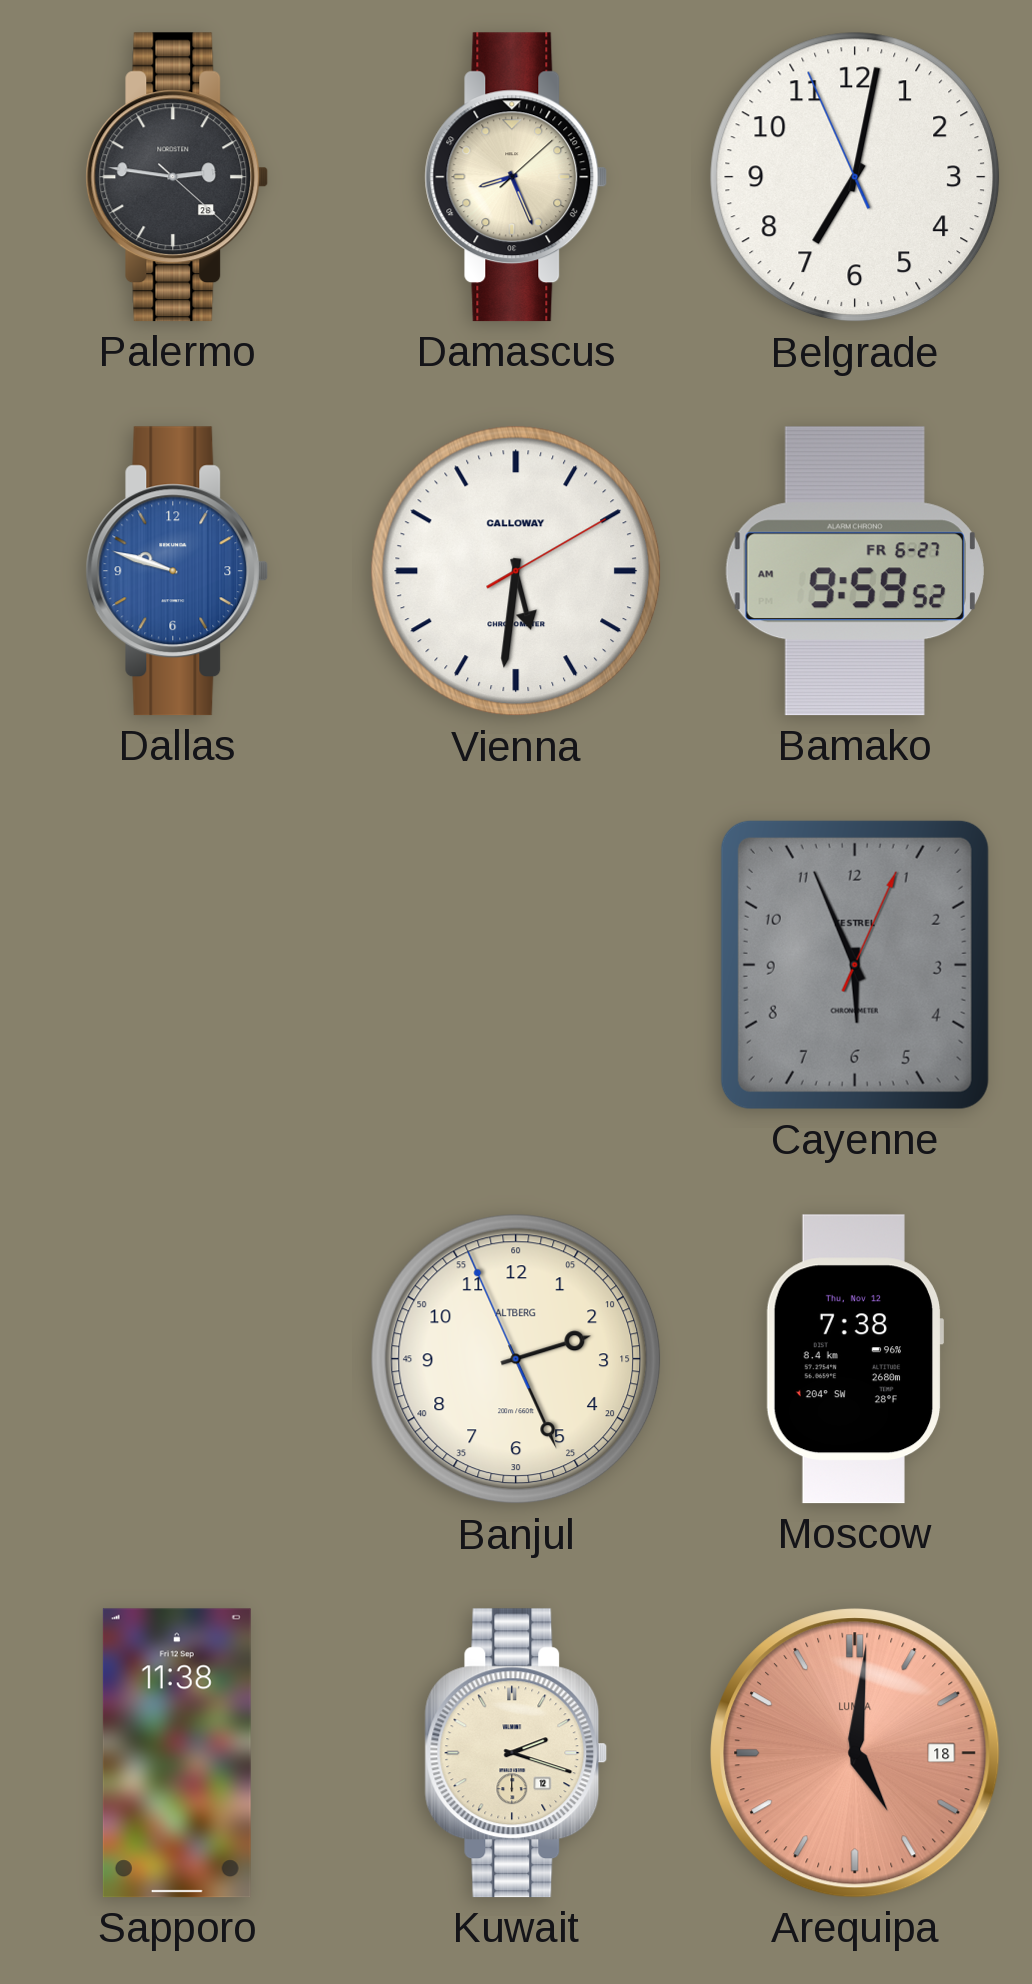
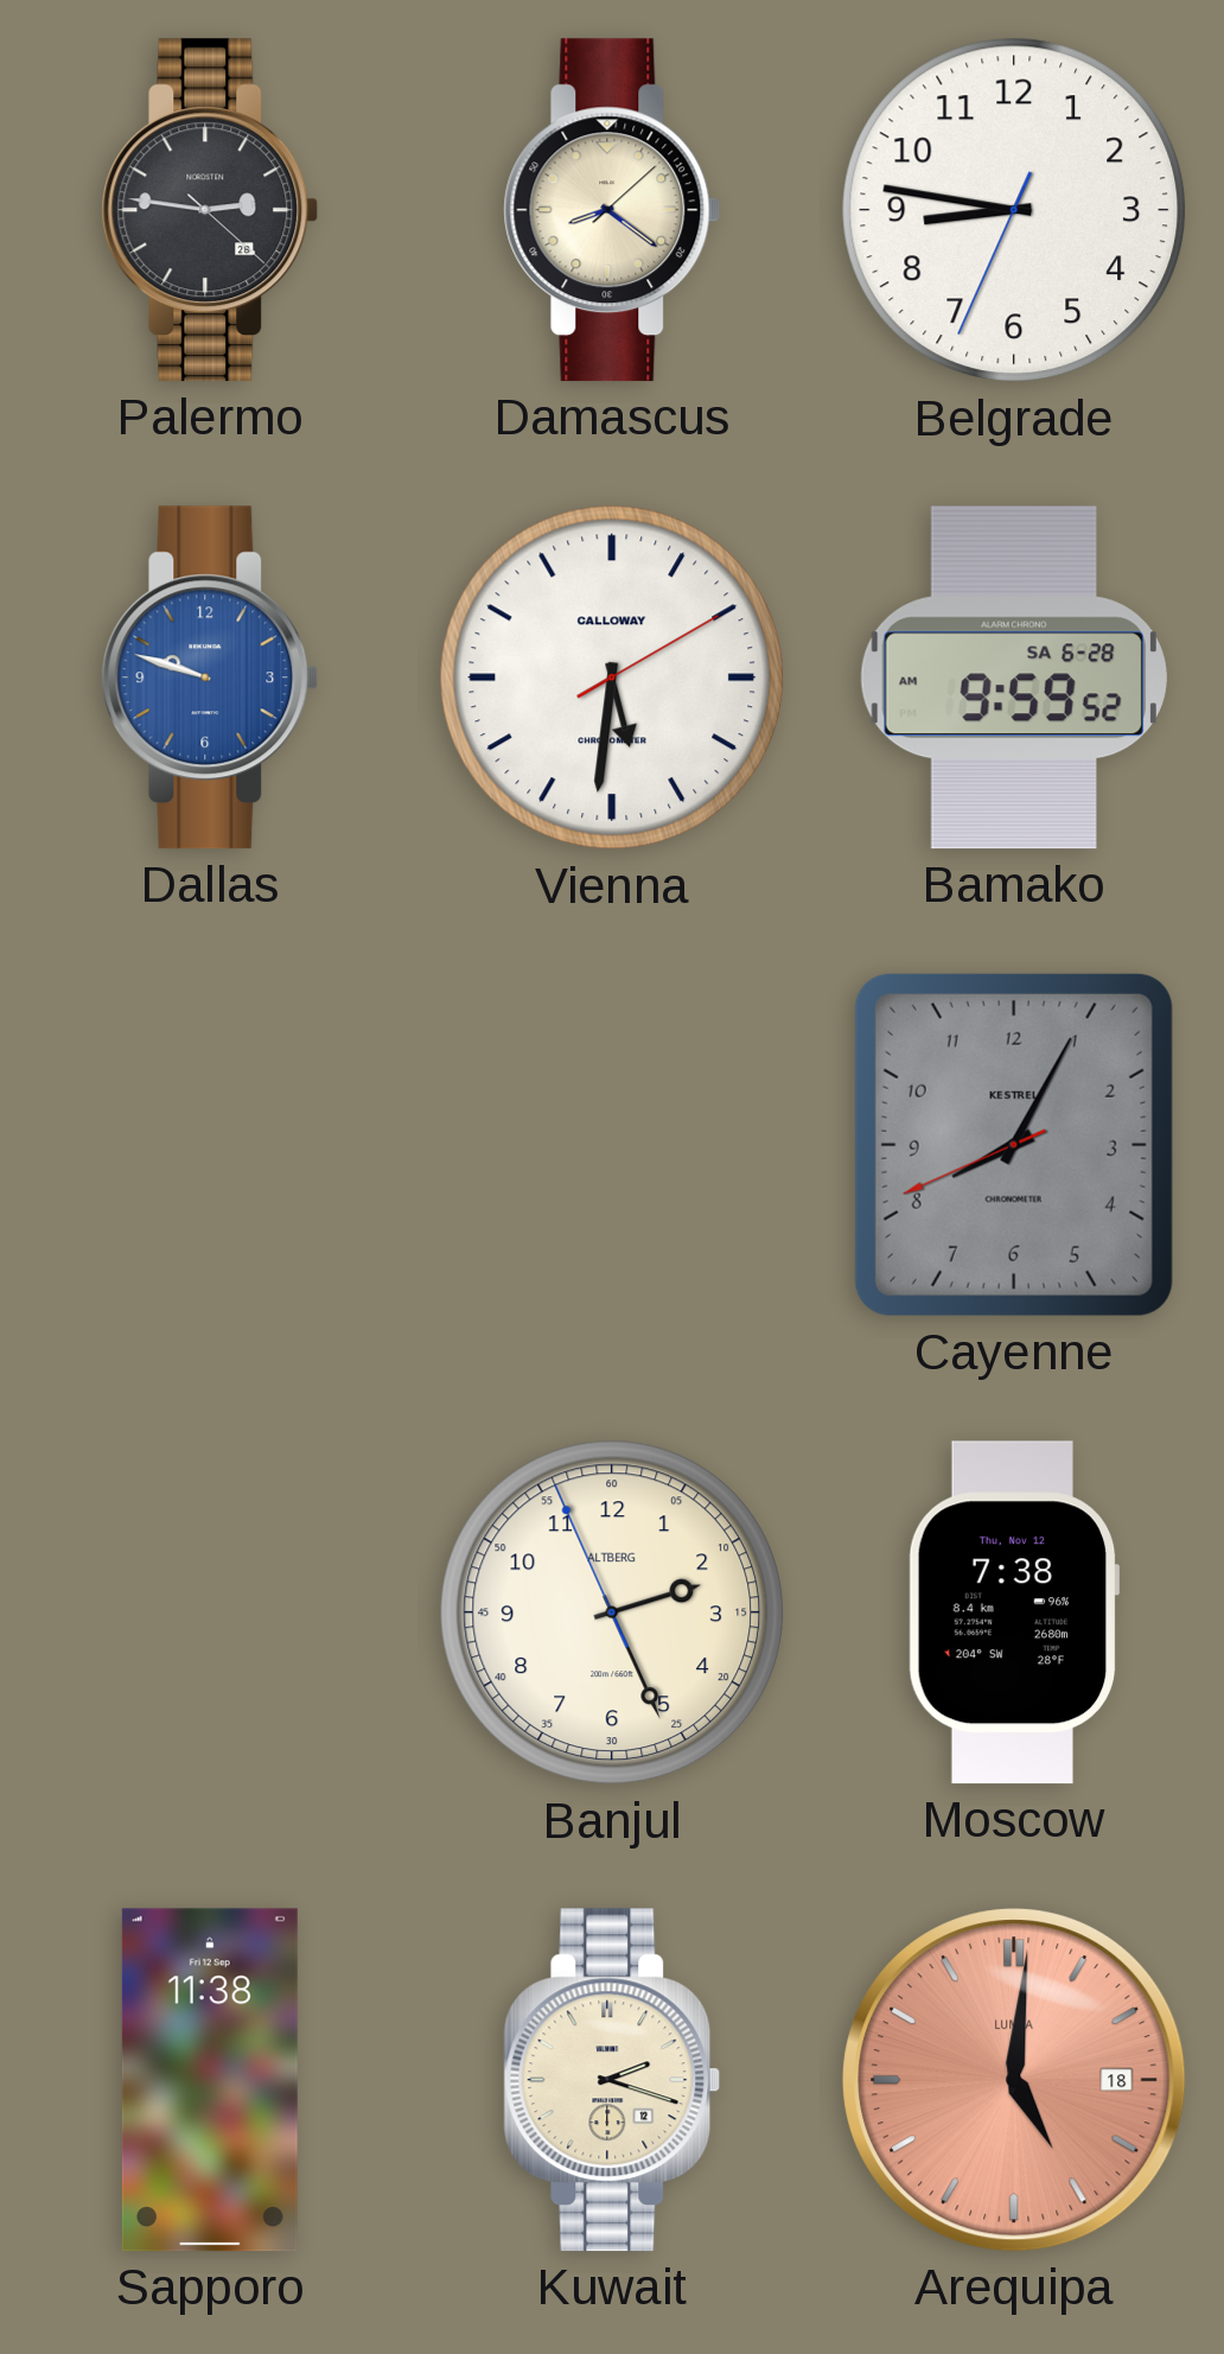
Damascus: 8:26 -> 8:21 (612, 210)
Belgrade: 7:01 -> 8:46 (1014, 210)
Bamako date: FR 6-27 -> SA 6-28 (1014, 677)
Cayenne: 5:56 -> 8:04 (1014, 1145)
